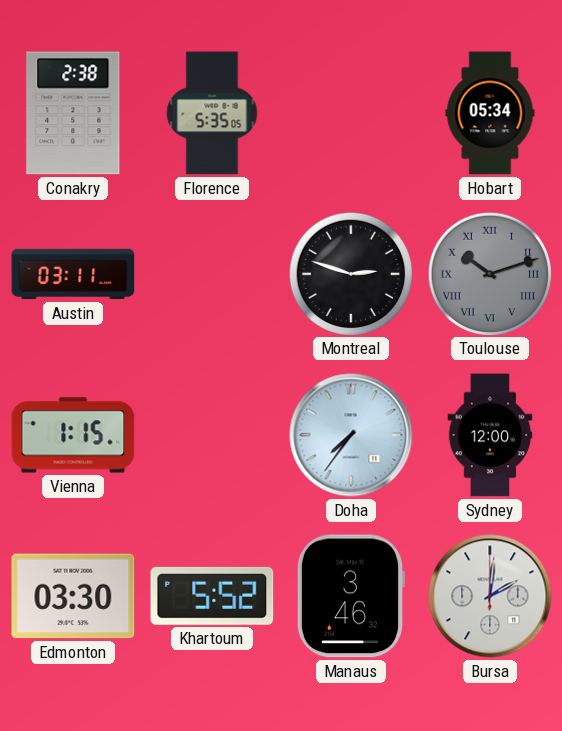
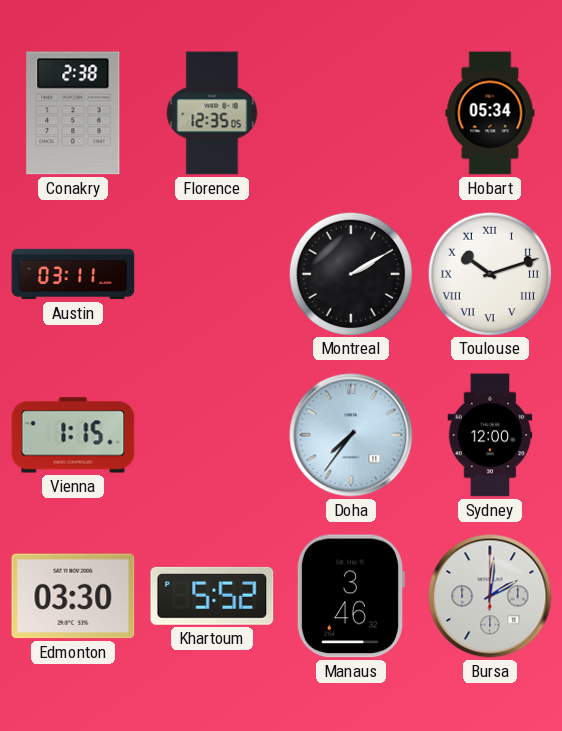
Florence: 5:35 -> 12:35 (212, 113)
Montreal: 2:48 -> 2:10 (350, 273)
Toulouse dial: grey -> white (489, 273)
